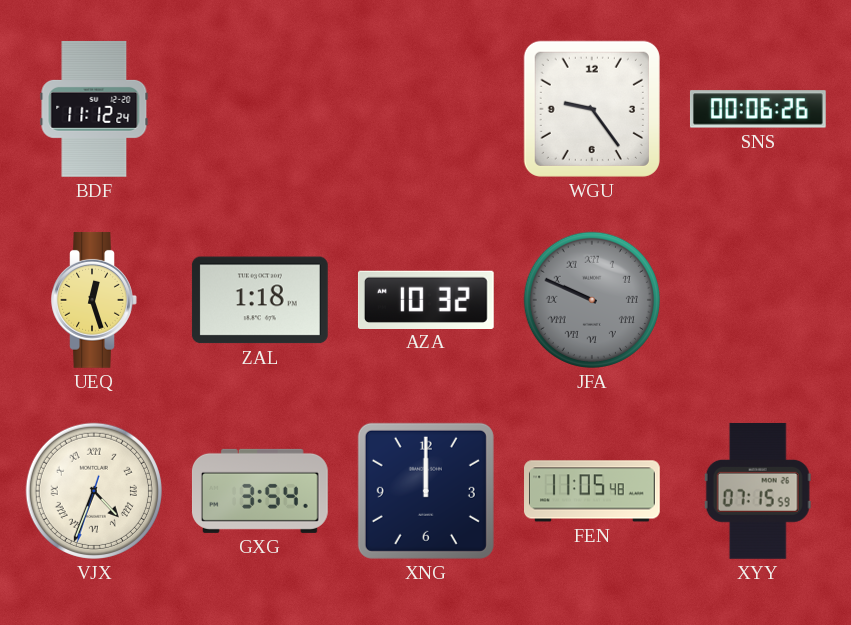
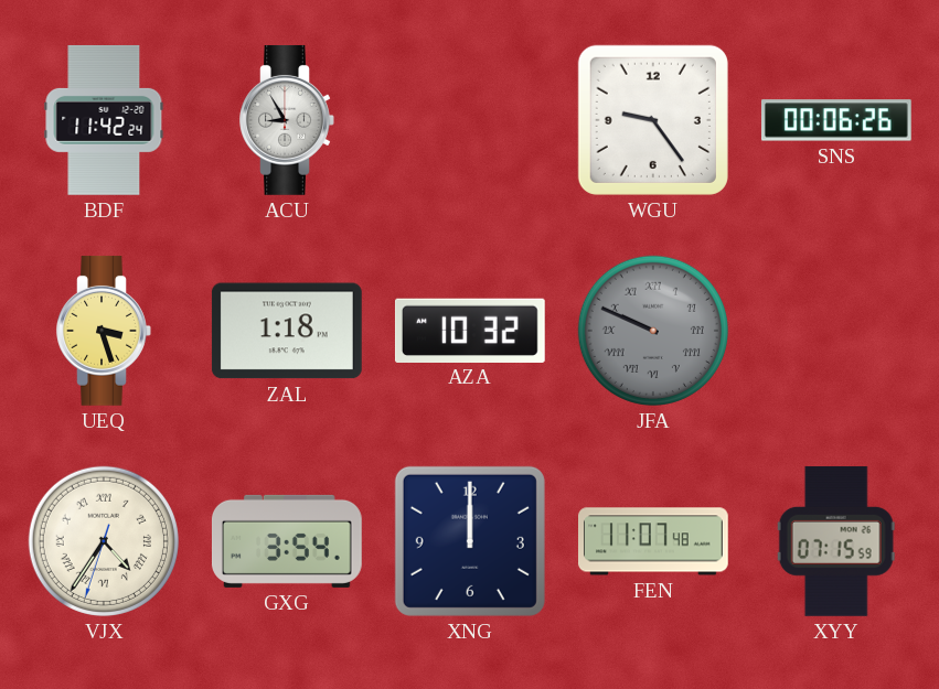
BDF: 11:12 -> 11:42 (104, 120)
ACU: none -> 8:55 (287, 120)
UEQ: 12:27 -> 3:27 (104, 331)
VJX: 4:33 -> 4:35 (104, 541)
FEN: 11:05 -> 11:07 (654, 541)
